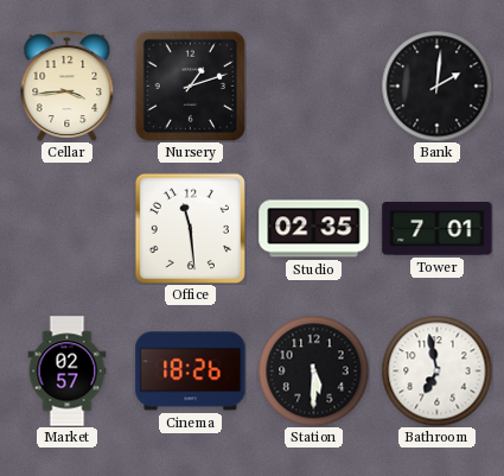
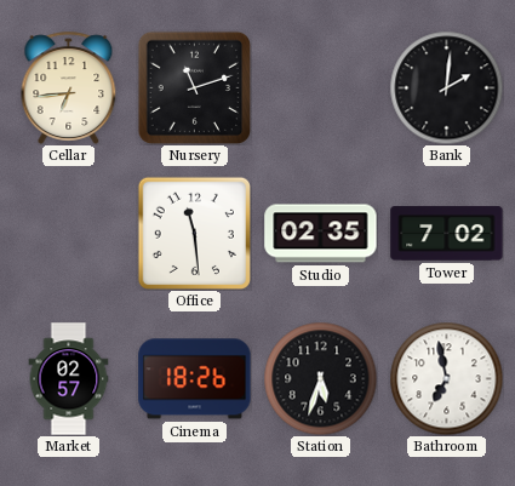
Cellar: 3:44 -> 6:44 (69, 87)
Nursery: 1:12 -> 11:12 (194, 87)
Tower: 7:01 -> 7:02 (447, 234)
Station: 5:30 -> 5:33 (320, 378)
